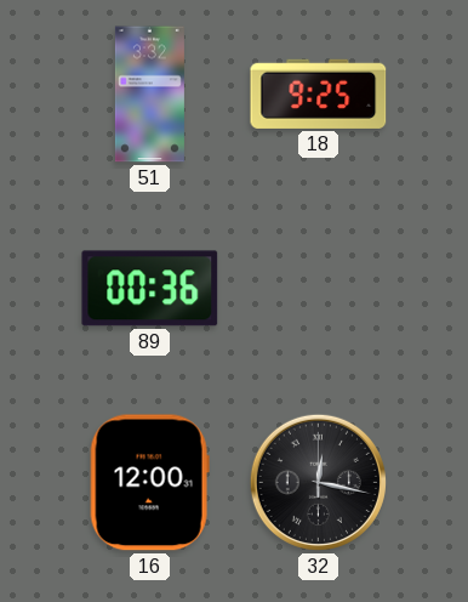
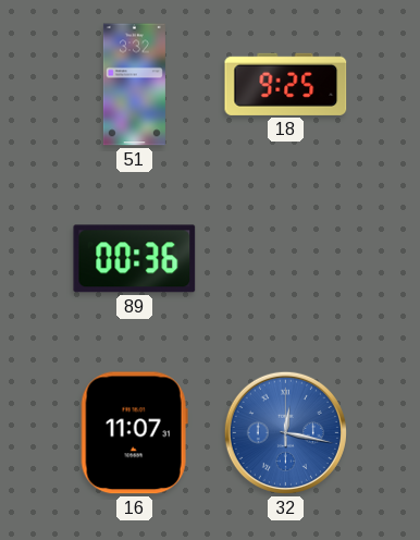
16: 12:00 -> 11:07 (134, 433)
32 dial: black -> blue (285, 432)
